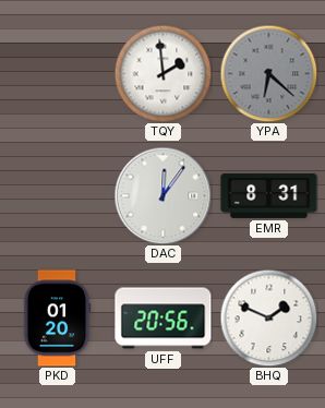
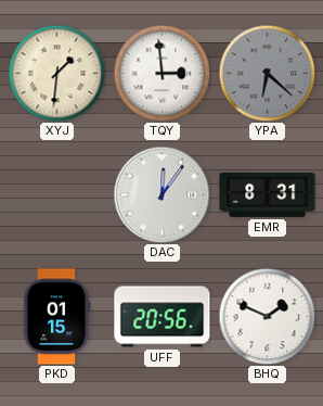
XYJ: none -> 1:31 (56, 73)
TQY: 1:59 -> 2:59 (161, 73)
PKD: 01:20 -> 01:15 (56, 317)
